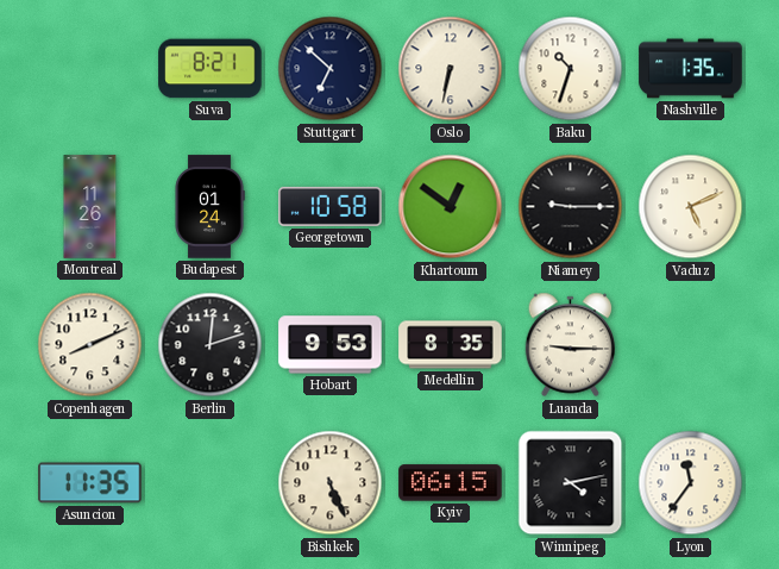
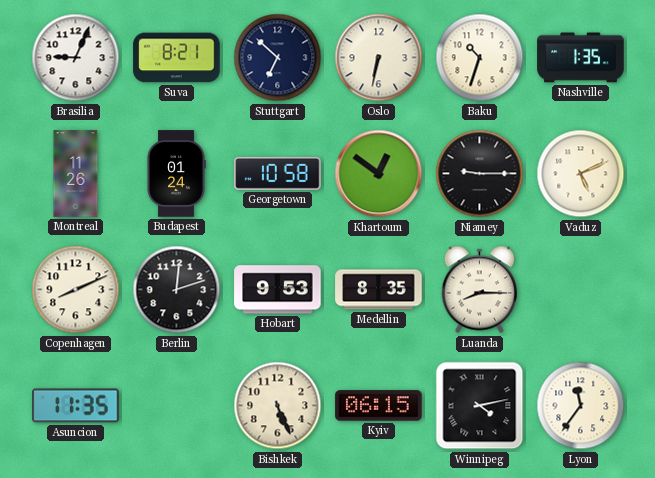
Brasilia: none -> 9:04 (76, 58)
Luanda: 9:15 -> 8:15 (480, 290)
